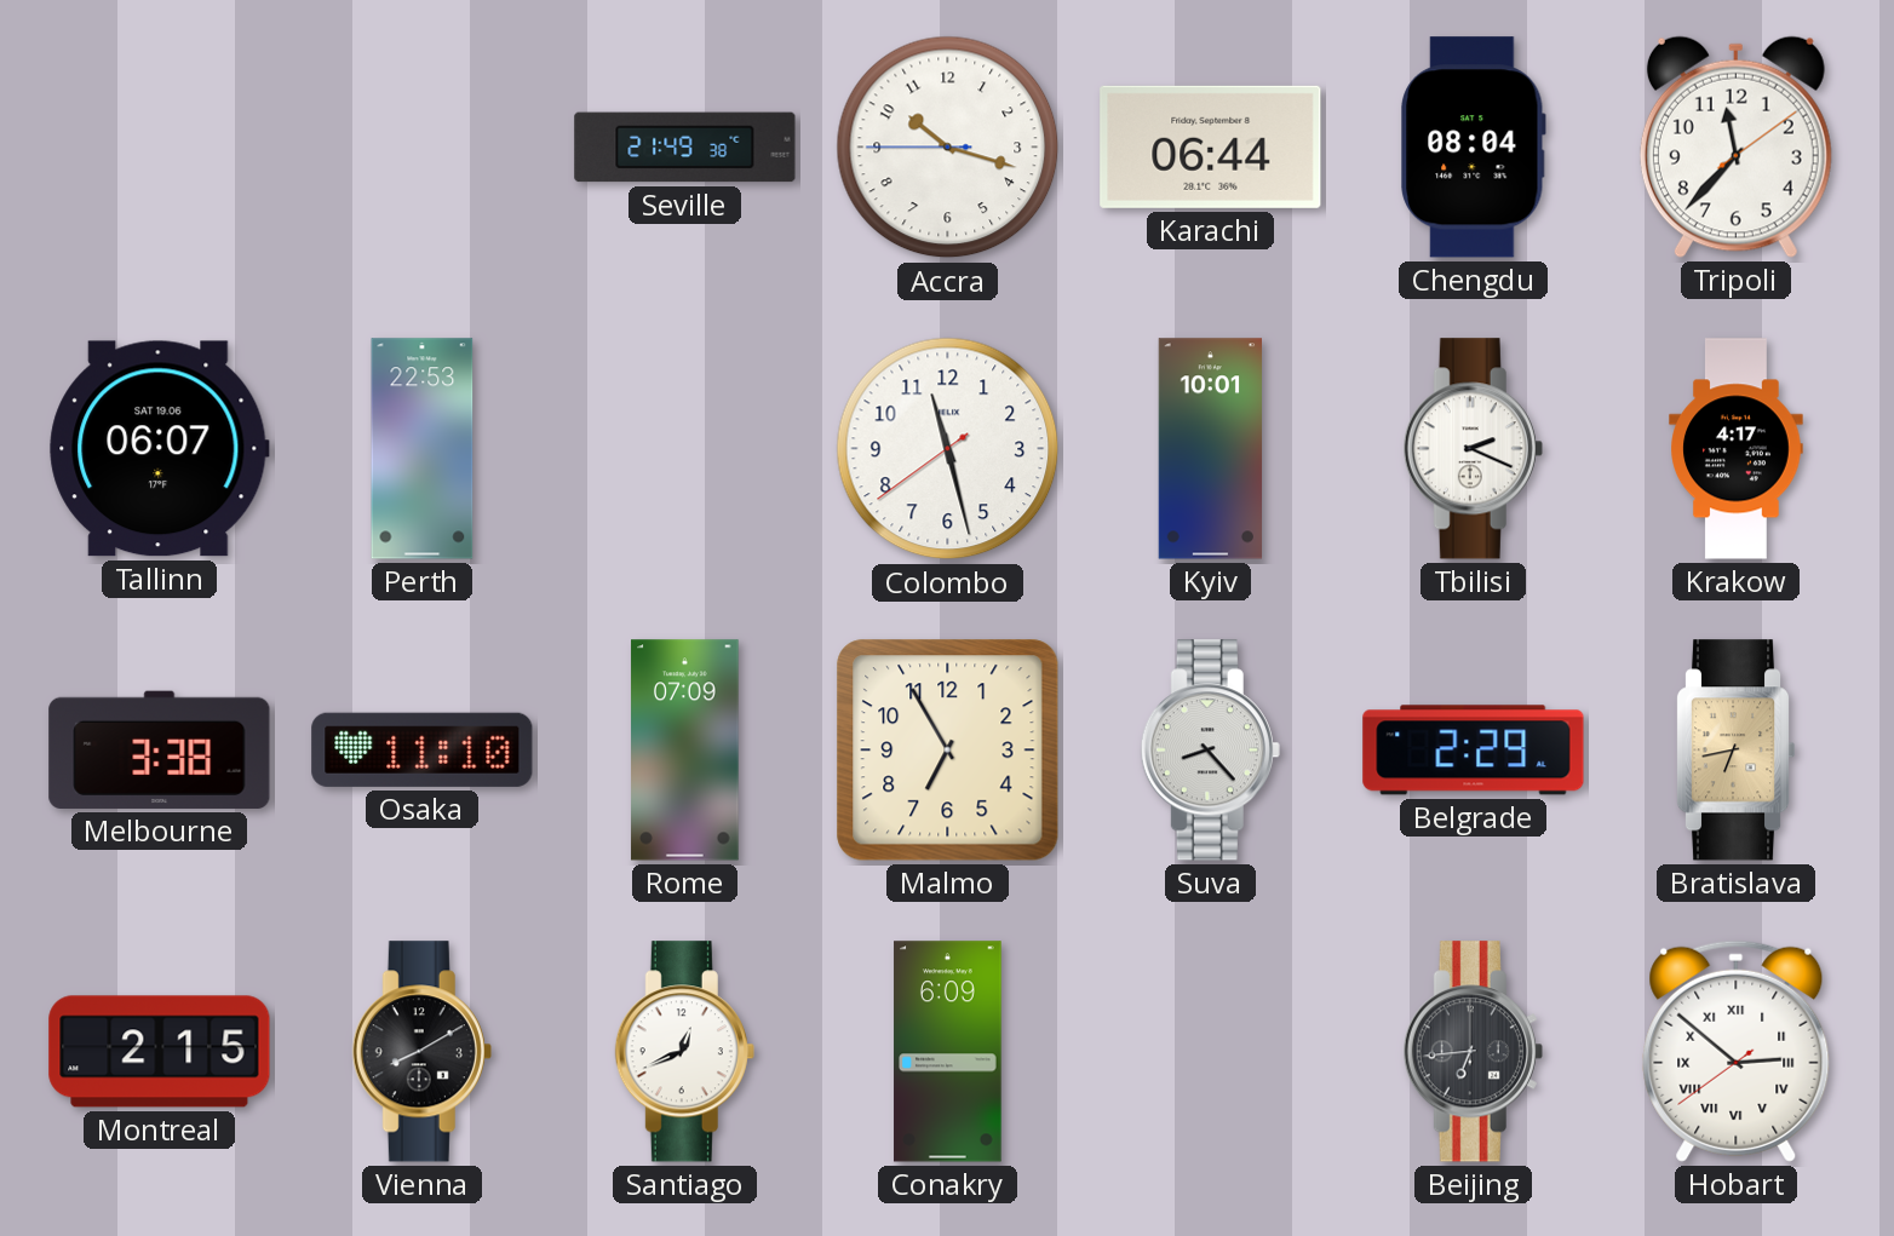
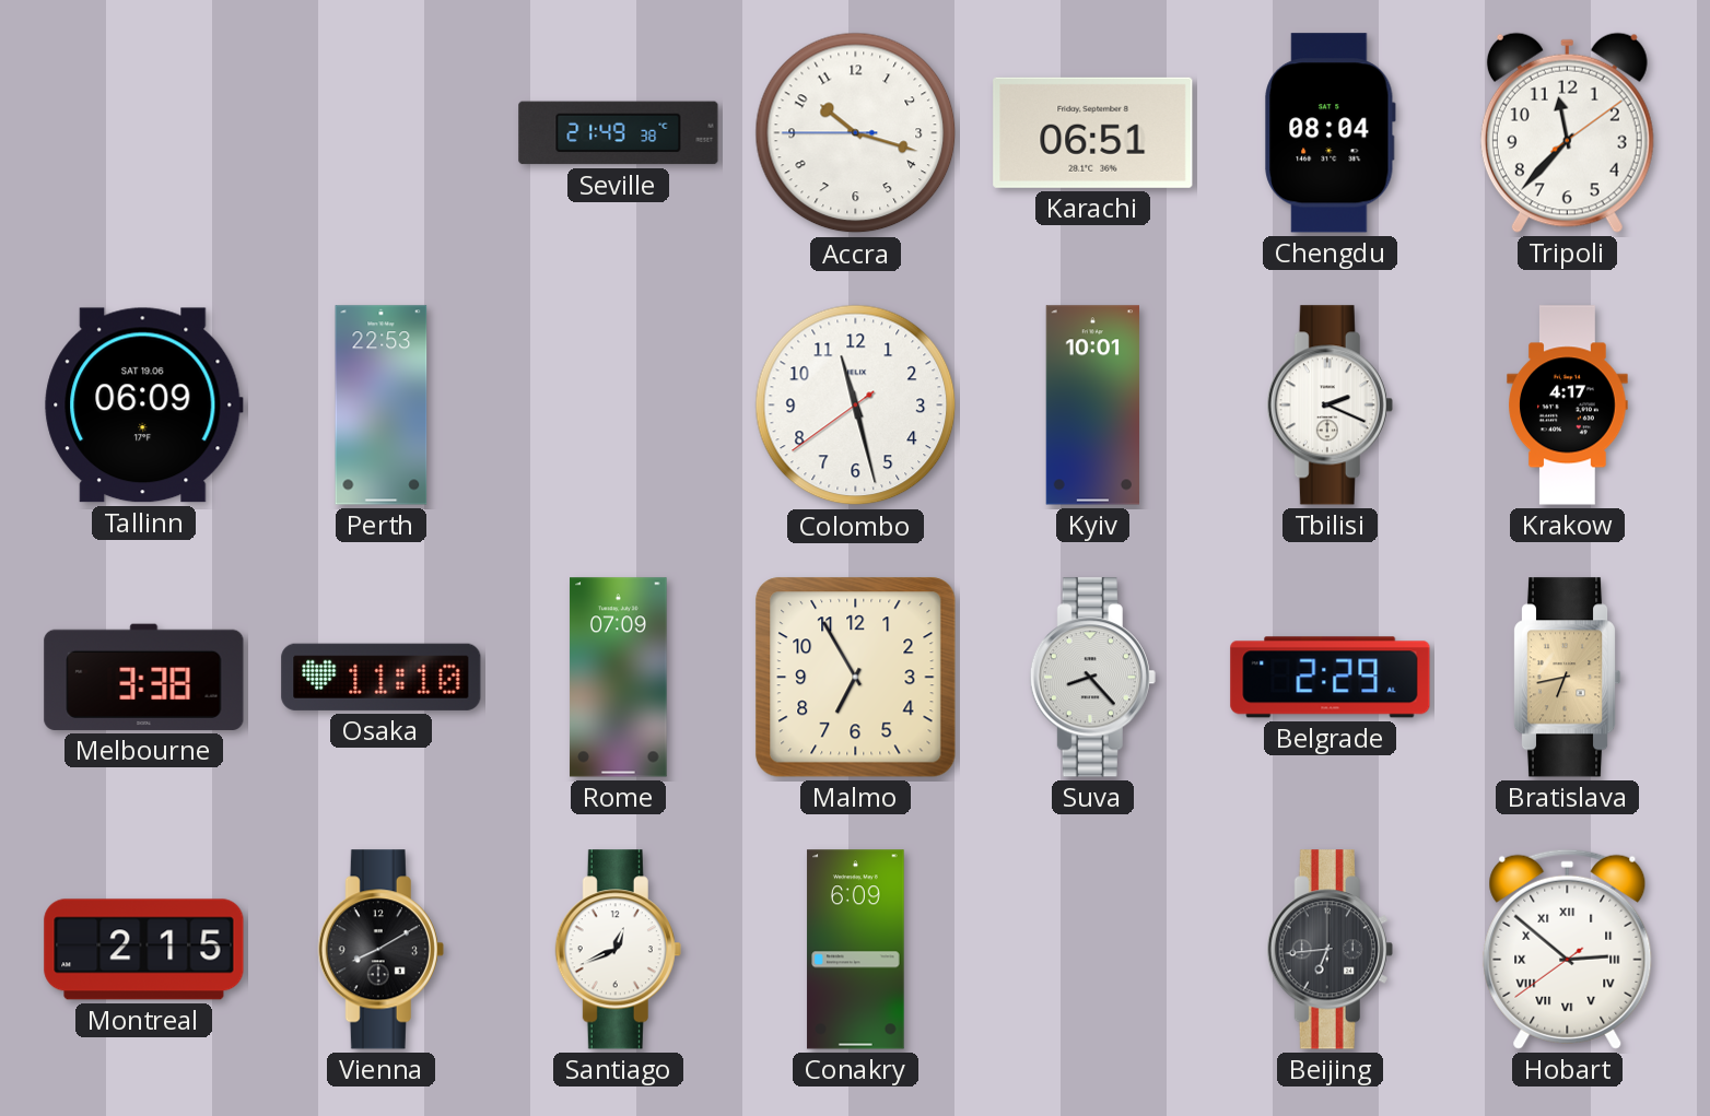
Karachi: 06:44 -> 06:51 (1093, 132)
Tallinn: 06:07 -> 06:09 (144, 406)
